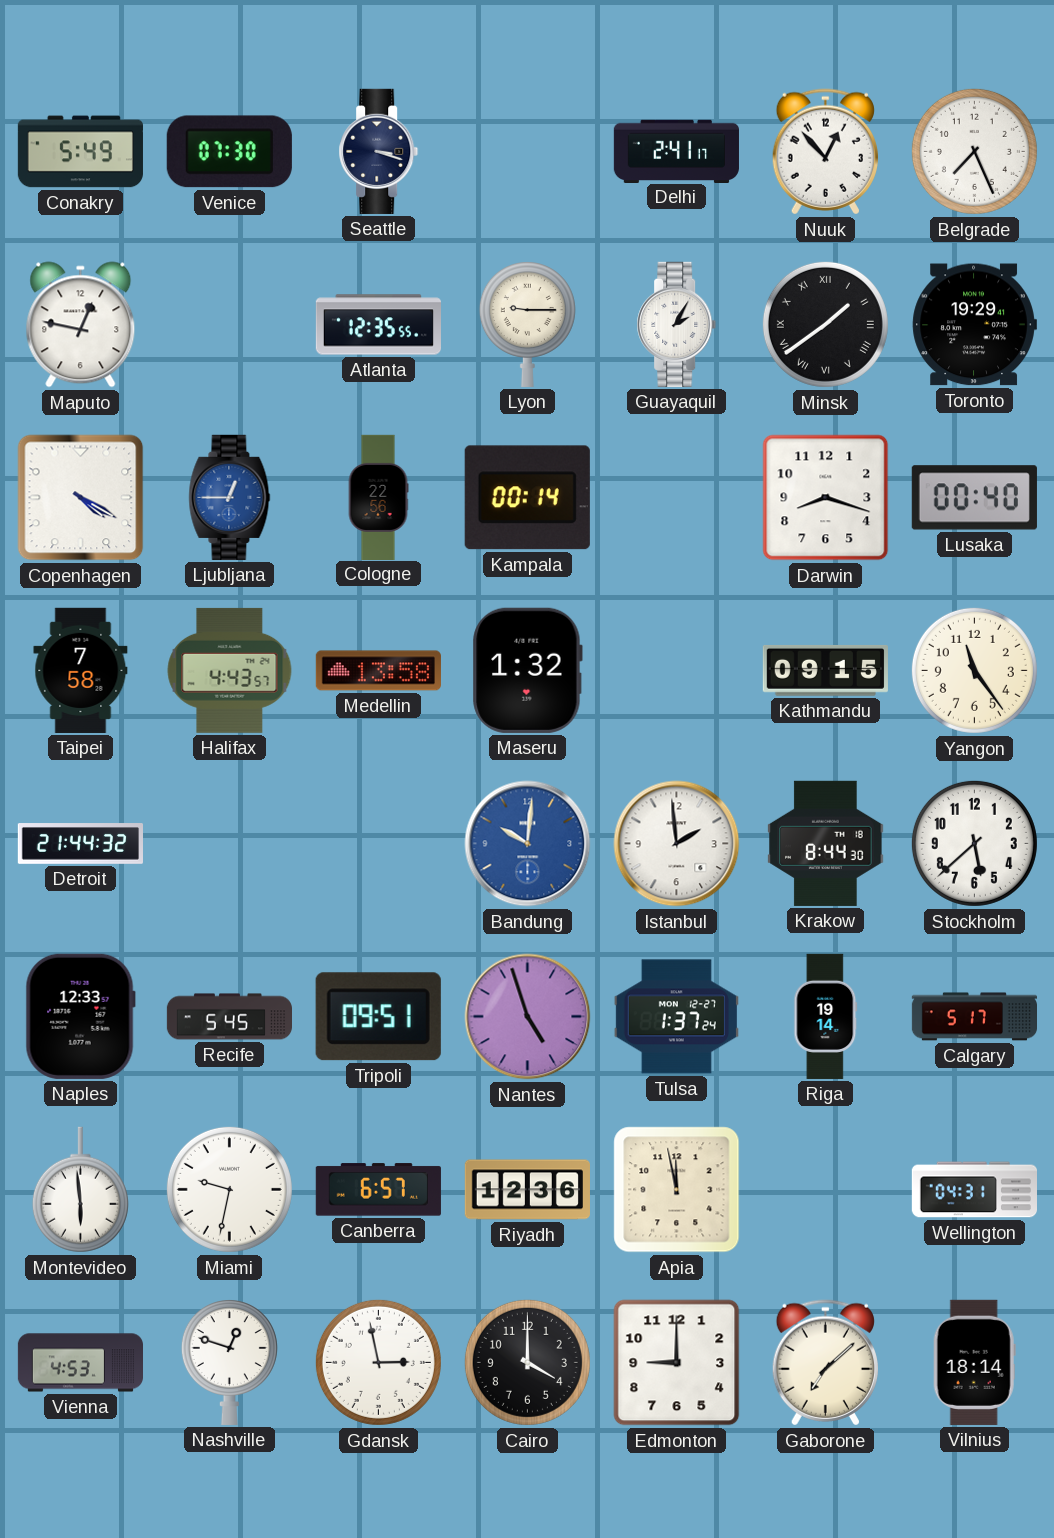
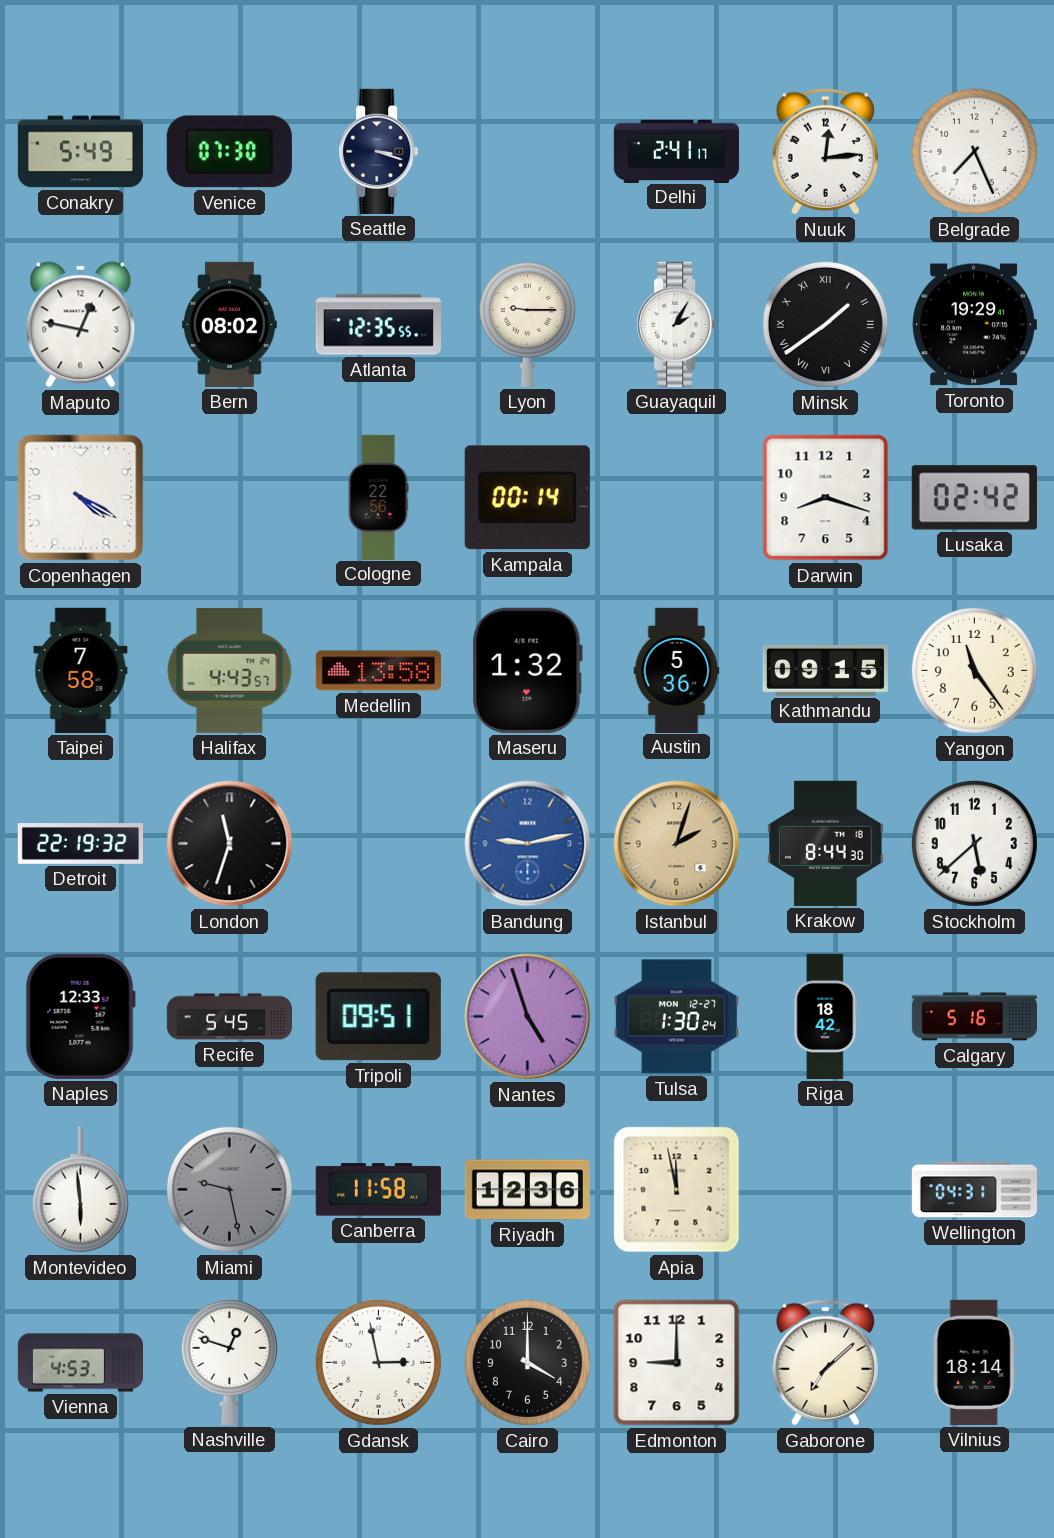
Nuuk: 12:53 -> 12:14 (825, 152)
Bern: none -> 08:02 (229, 324)
Ljubljana: 12:45 -> none (230, 497)
Lusaka: 00:40 -> 02:42 (974, 498)
Austin: none -> 5:36 (677, 670)
Detroit: 21:44 -> 22:19 (80, 844)
London: none -> 11:33 (230, 844)
Bandung: 10:01 -> 9:13 (528, 844)
Istanbul: 1:59 -> 2:03 (677, 844)
Istanbul dial: white -> champagne (677, 844)
Tulsa: 1:37 -> 1:30 (676, 1017)
Riga: 19:14 -> 18:42 (826, 1016)
Calgary: 5:17 -> 5:16 (974, 1017)
Miami: 9:32 -> 9:28 (229, 1189)
Miami dial: white -> grey (229, 1189)
Canberra: 6:57 -> 11:58 (378, 1190)
